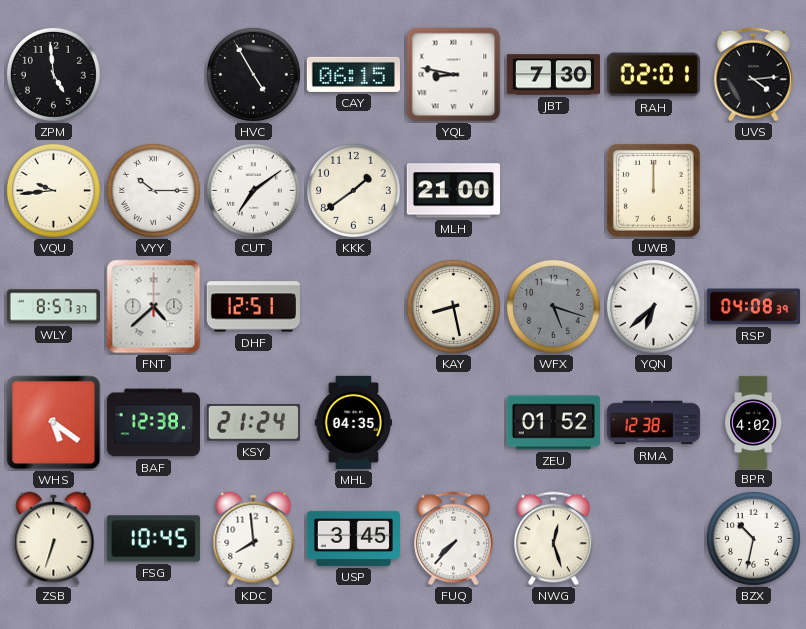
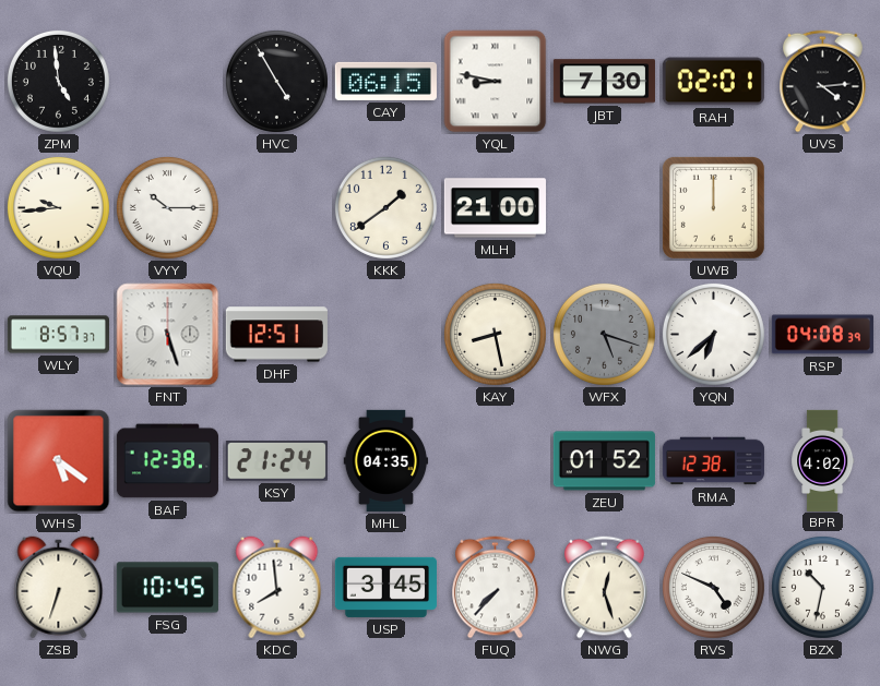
CUT: 7:09 -> none (253, 190)
FNT: 4:38 -> 5:27 (168, 335)
RVS: none -> 4:49 (713, 587)
